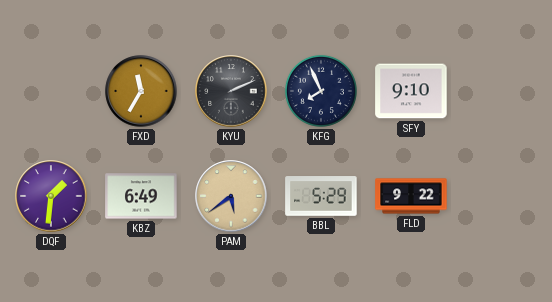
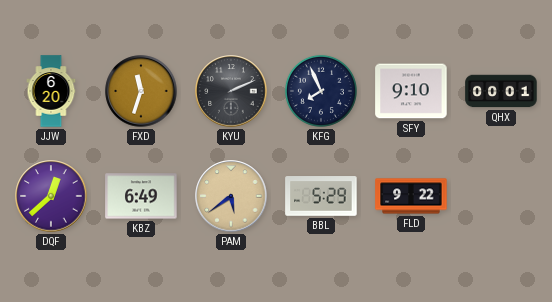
JJW: none -> 6:20 (51, 91)
FXD: 11:35 -> 11:33 (141, 91)
QHX: none -> 00:01 (501, 91)
DQF: 1:31 -> 12:38 (51, 196)
